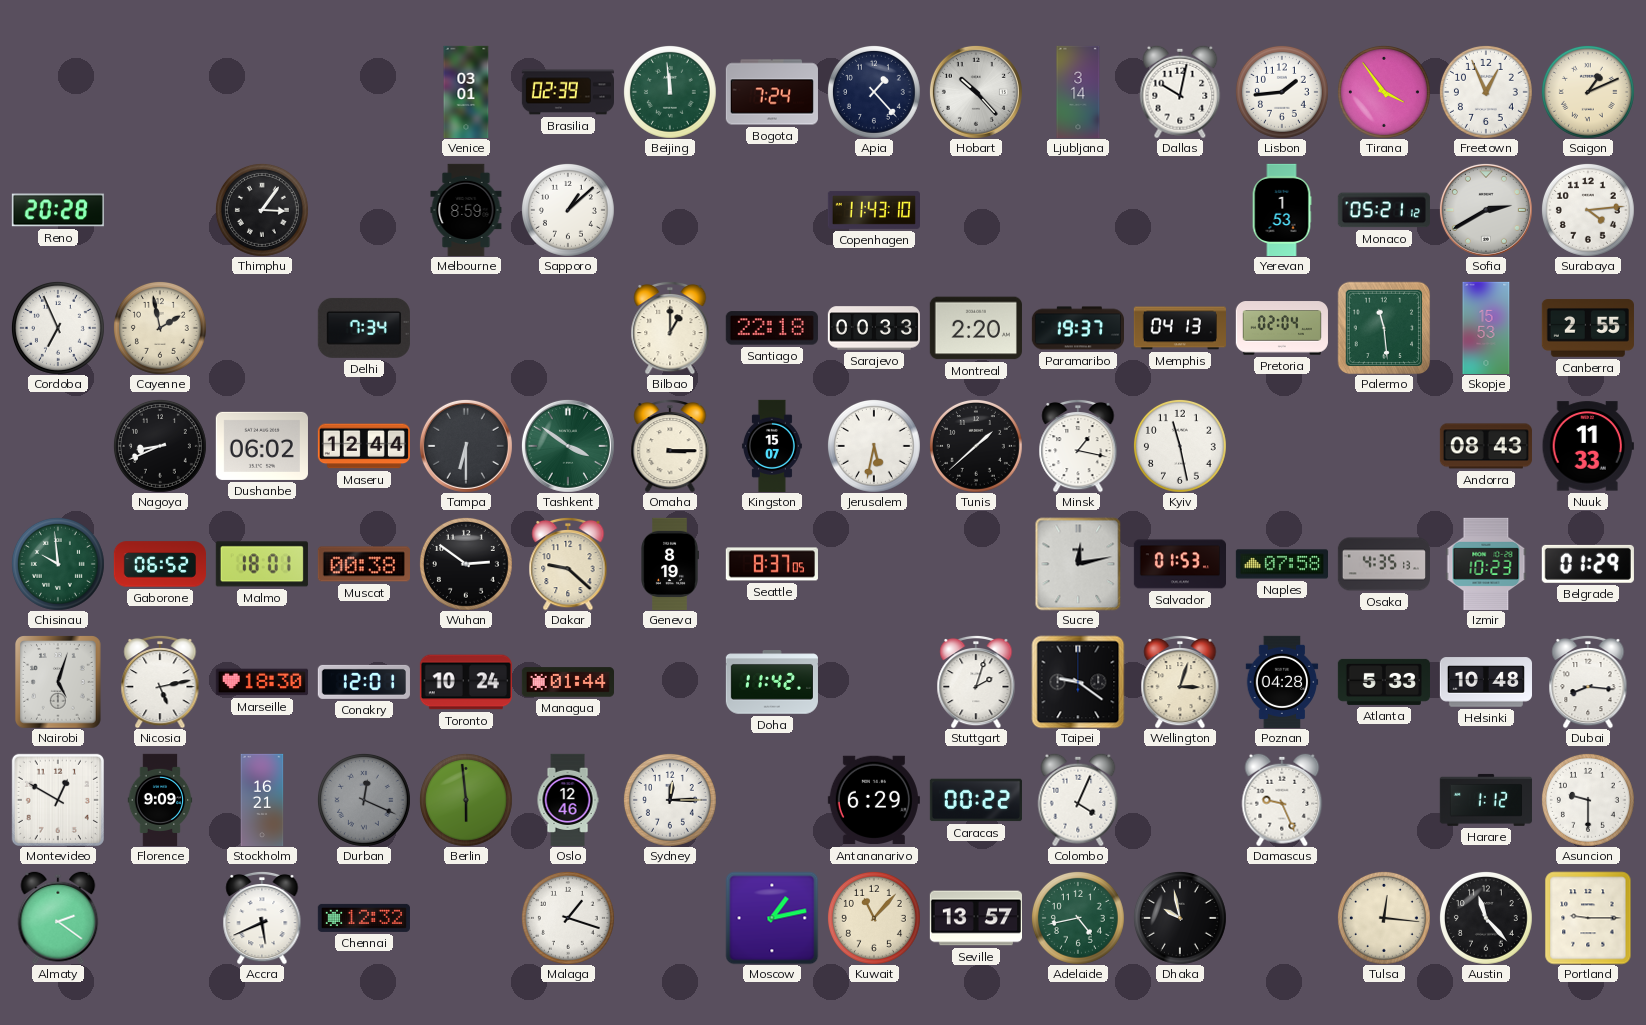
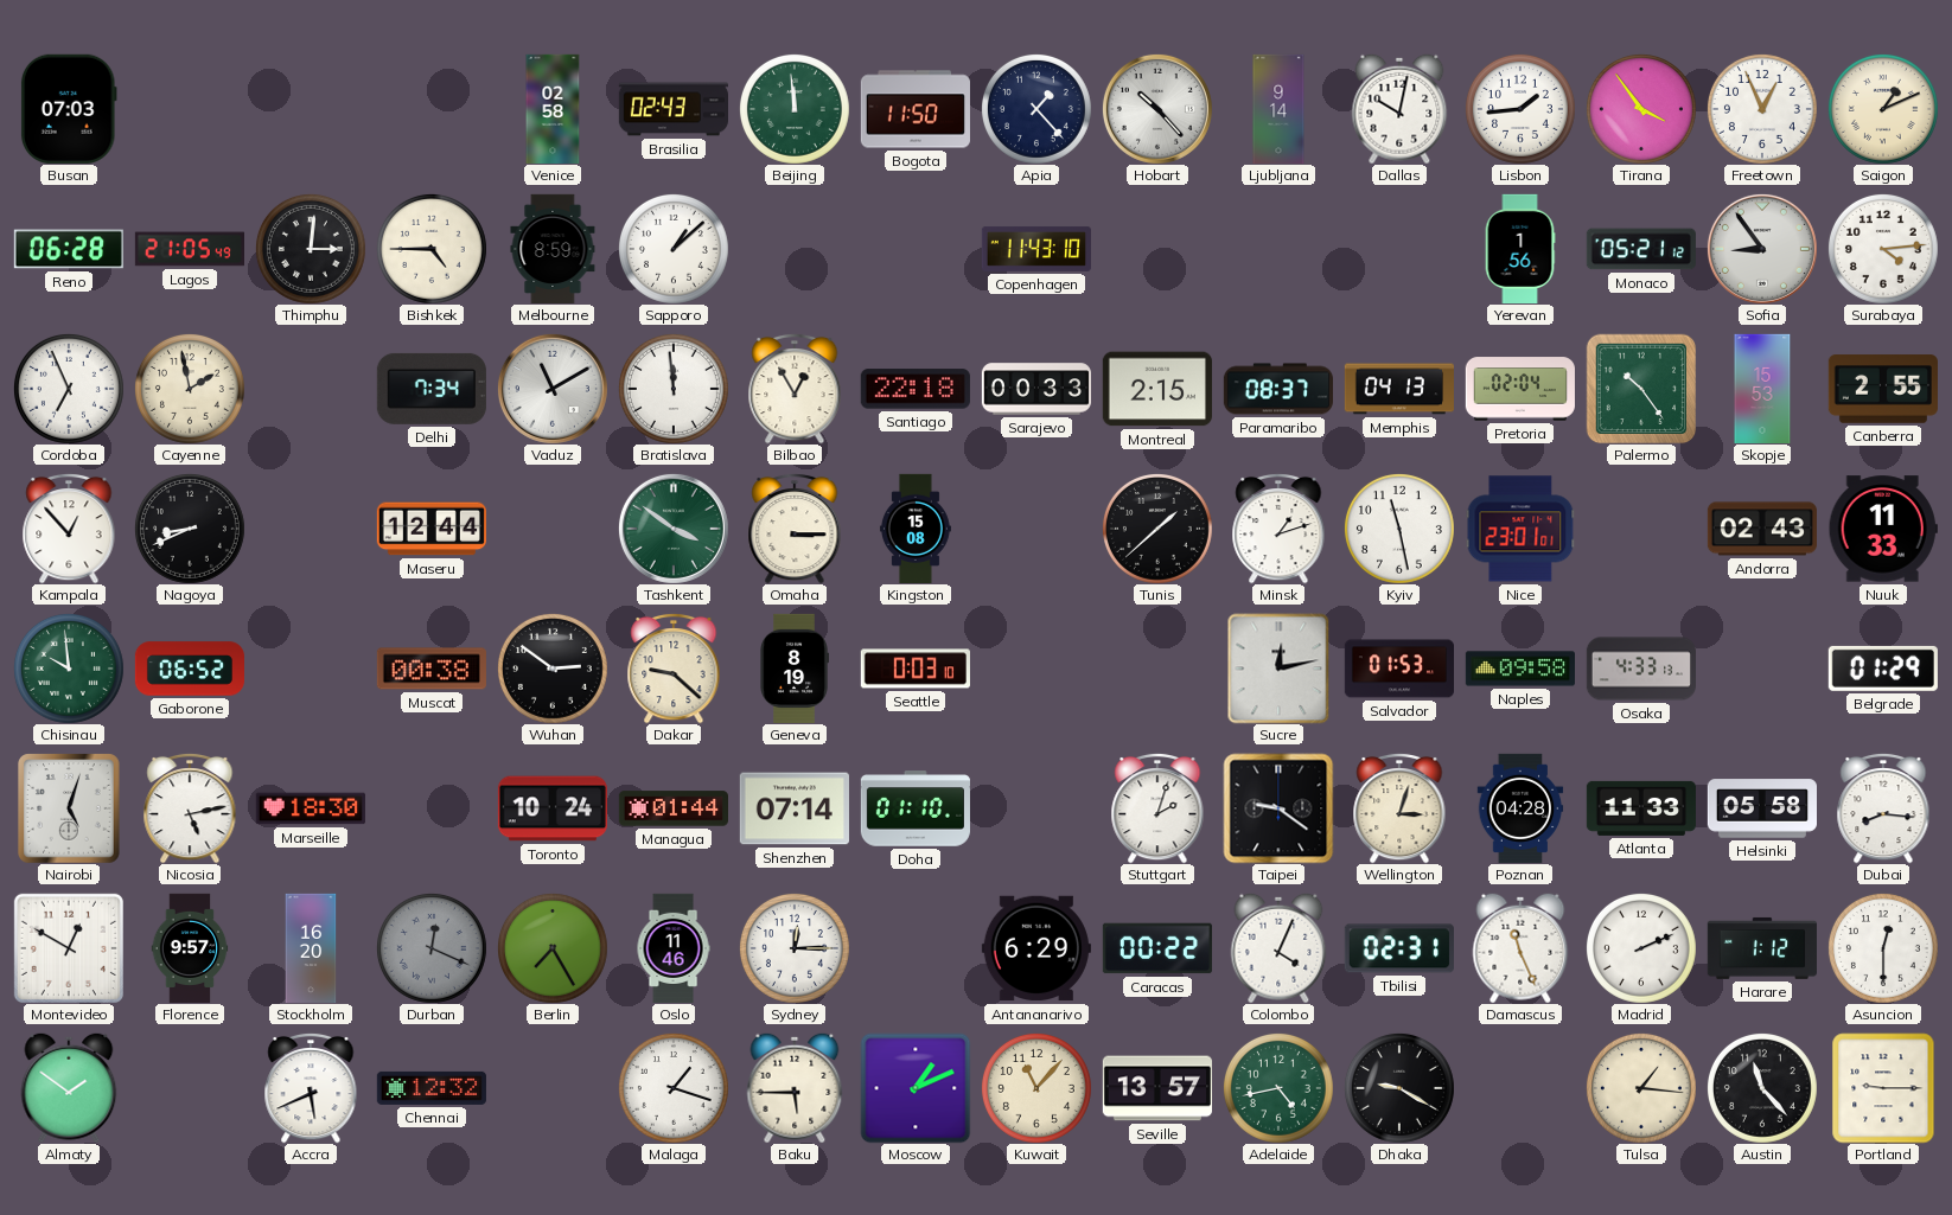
Busan: none -> 07:03 (69, 109)
Venice: 03:01 -> 02:58 (553, 108)
Brasilia: 02:39 -> 02:43 (672, 109)
Bogota: 7:24 -> 11:50 (916, 109)
Ljubljana: 3:14 -> 9:14 (1278, 108)
Reno: 20:28 -> 06:28 (69, 249)
Lagos: none -> 21:05 (189, 249)
Thimphu: 3:06 -> 3:01 (311, 249)
Bishkek: none -> 4:45 (432, 249)
Yerevan: 1:53 -> 1:56 (1520, 248)
Sofia: 2:40 -> 8:54 (1762, 249)
Vaduz: none -> 11:10 (553, 389)
Bratislava: none -> 11:59 (674, 389)
Bilbao: 1:00 -> 12:55 (795, 389)
Montreal: 2:20 -> 2:15 (1157, 389)
Paramaribo: 19:37 -> 08:37 (1277, 389)
Palermo: 11:29 -> 10:24 (1641, 389)
Kampala: none -> 12:53 (69, 529)
Dushanbe: 06:02 -> none (262, 446)
Tampa: 6:30 -> none (466, 446)
Kingston: 15:07 -> 15:08 (916, 527)
Jerusalem: 5:32 -> none (874, 446)
Minsk: 1:17 -> 1:12 (1278, 529)
Nice: none -> 23:01 (1520, 529)
Andorra: 08:43 -> 02:43 (1761, 529)
Malmo: 18:01 -> none (262, 564)
Seattle: 8:37 -> 0:03 (916, 669)
Naples: 07:58 -> 09:58 (1519, 669)
Osaka: 4:35 -> 4:33 (1640, 669)
Izmir: 10:23 -> none (1486, 564)
Conakry: 12:01 -> none (364, 682)
Shenzhen: none -> 07:14 (795, 808)
Doha: 11:42 -> 01:10 (916, 808)
Atlanta: 5:33 -> 11:33 (1641, 808)
Helsinki: 10:48 -> 05:58 (1761, 808)
Florence: 9:09 -> 9:57 (190, 947)
Stockholm: 16:21 -> 16:20 (311, 947)
Berlin: 5:59 -> 7:25 (553, 948)
Oslo: 12:46 -> 11:46 (674, 947)
Tbilisi: none -> 02:31 (1399, 948)
Damascus: 9:26 -> 11:26 (1520, 948)
Madrid: none -> 2:11 (1641, 948)
Asuncion: 9:30 -> 12:30 (1883, 948)
Almaty: 2:21 -> 1:51 (69, 1088)
Baku: none -> 5:45 (795, 1088)
Moscow: 1:13 -> 1:11 (916, 1088)
Dhaka: 9:58 -> 9:20 (1399, 1088)
Tulsa: 12:16 -> 1:16 (1641, 1088)
